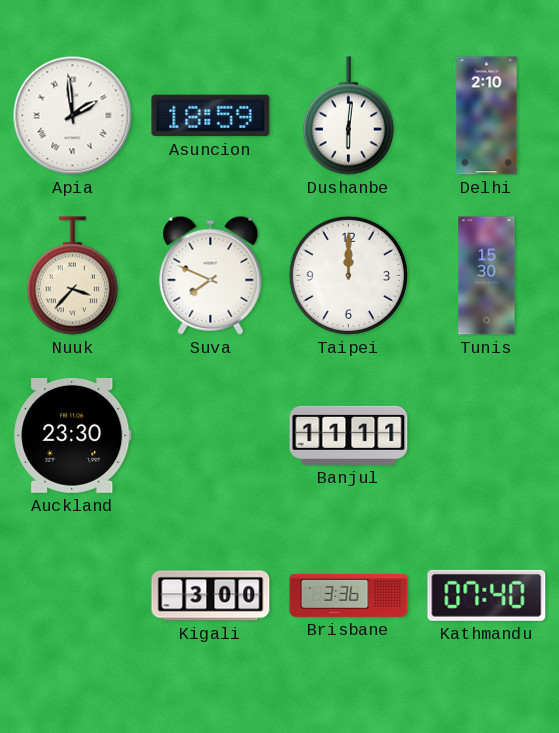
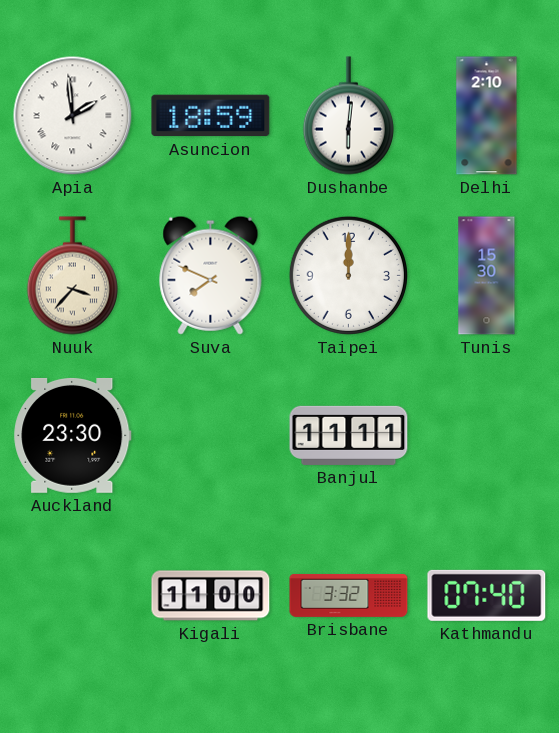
Kigali: 3:00 -> 11:00 (211, 596)
Brisbane: 3:36 -> 3:32 (349, 595)
